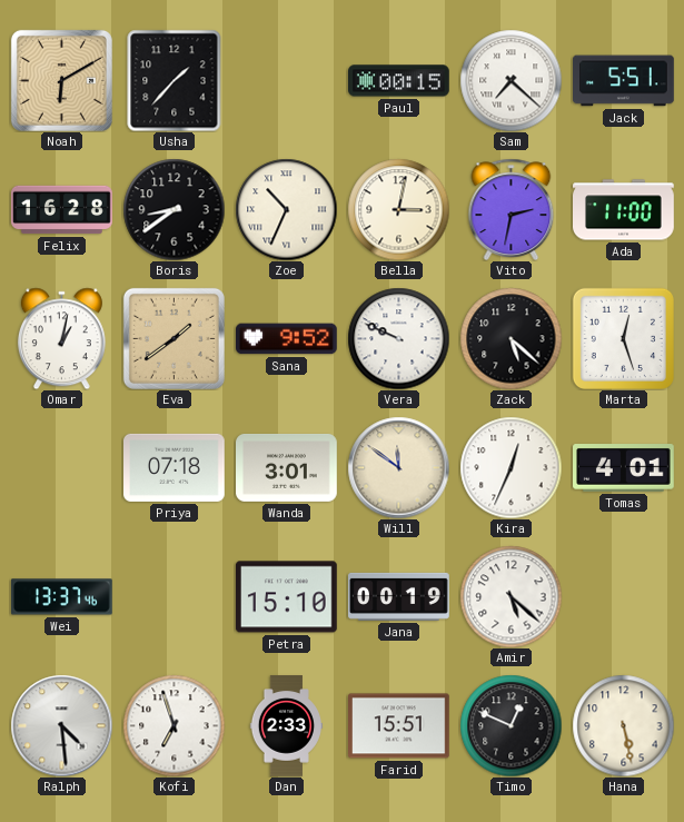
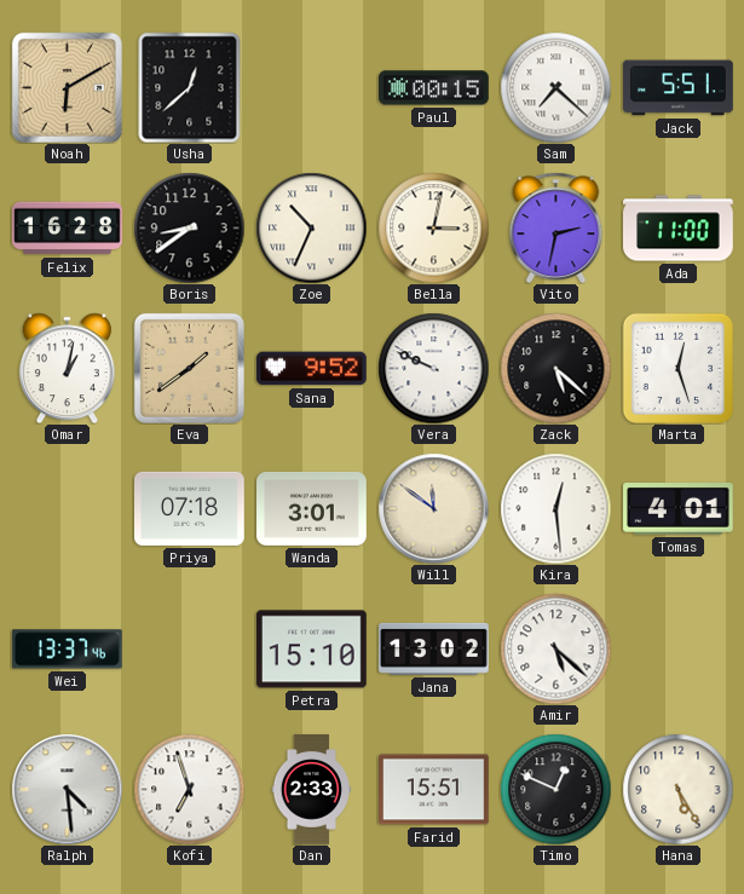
Usha: 1:37 -> 12:38 (190, 87)
Kira: 12:34 -> 12:29 (555, 508)
Jana: 00:19 -> 13:02 (434, 648)
Hana: 5:28 -> 5:25 (677, 789)
